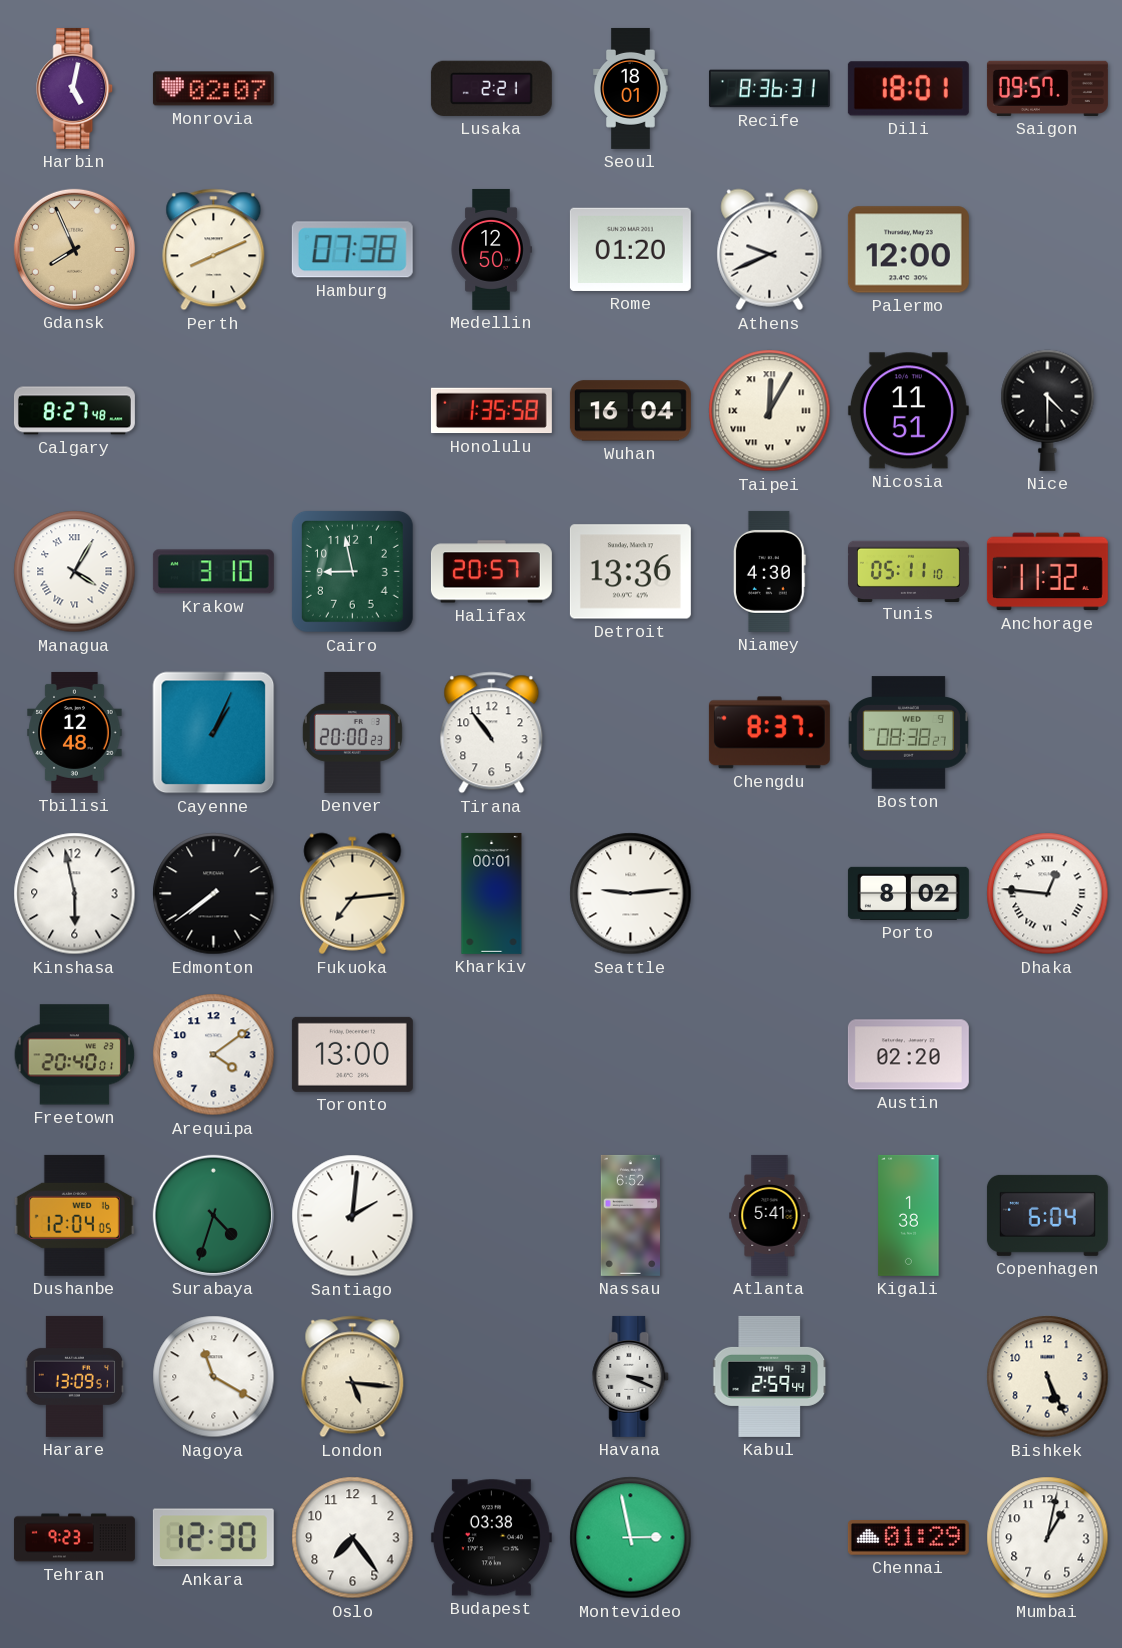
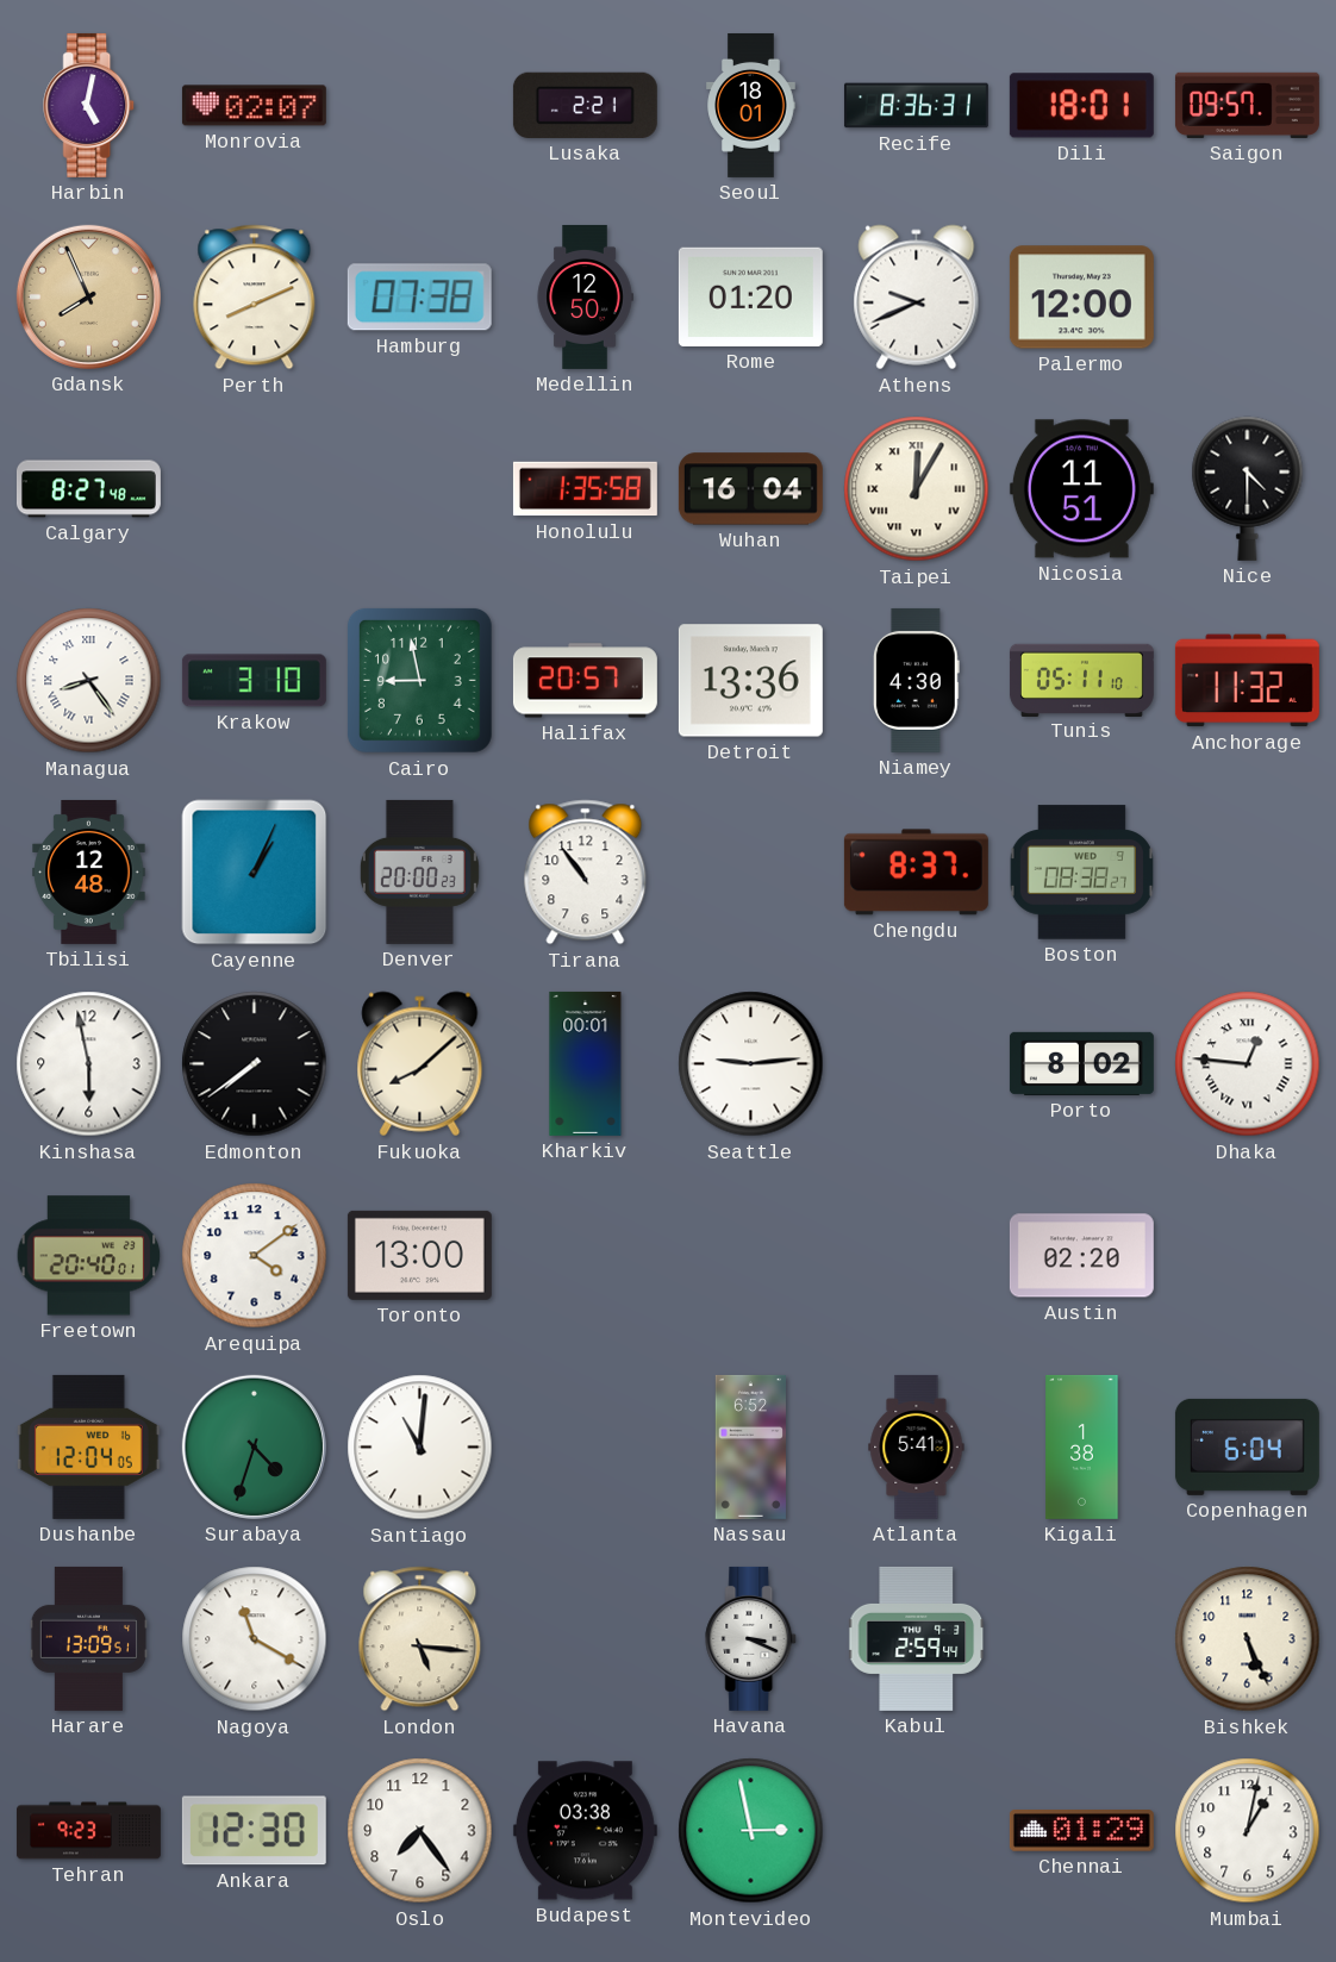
Managua: 4:05 -> 8:24 (89, 681)
Fukuoka: 7:14 -> 8:08 (420, 1064)
Santiago: 2:01 -> 11:01 (420, 1448)
